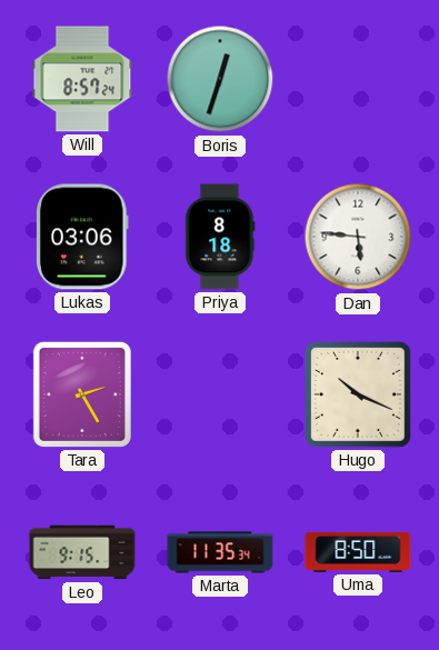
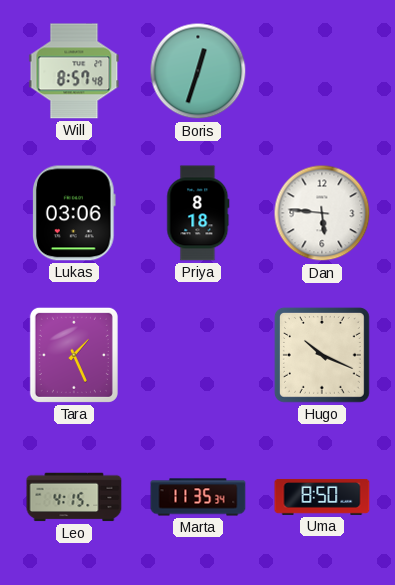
Will: 8:57:24 -> 8:57:48 (74, 71)
Tara: 2:25 -> 1:26 (74, 355)
Leo: 9:15 -> 4:15 (74, 497)
